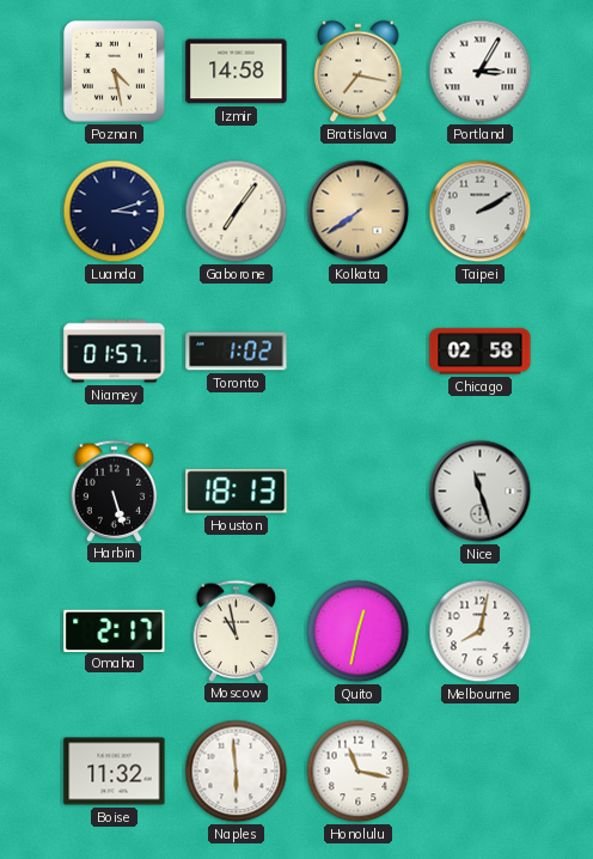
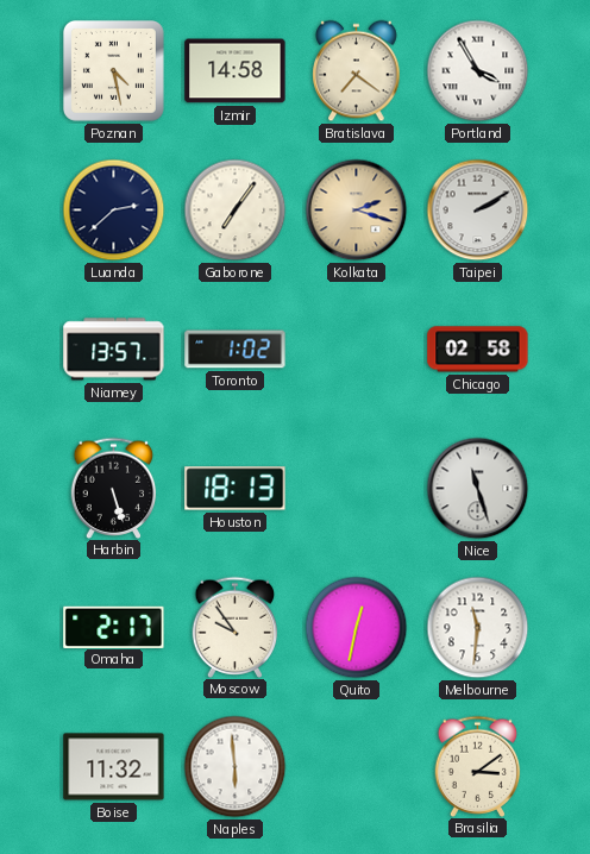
Bratislava: 7:17 -> 7:21 (357, 71)
Portland: 3:05 -> 3:55 (478, 71)
Luanda: 3:12 -> 2:38 (114, 211)
Kolkata: 7:39 -> 2:18 (357, 211)
Niamey: 01:57 -> 13:57 (114, 350)
Moscow: 10:58 -> 9:54 (236, 627)
Melbourne: 8:02 -> 11:31 (478, 628)
Honolulu: 11:17 -> none (359, 772)
Brasilia: none -> 3:09 (478, 766)
